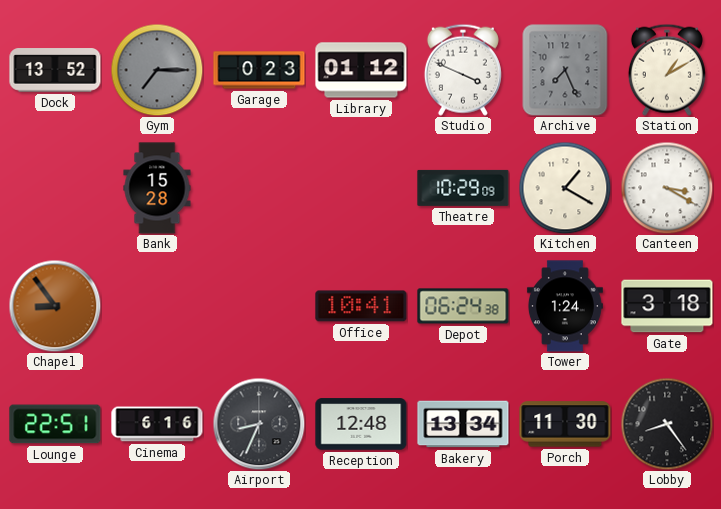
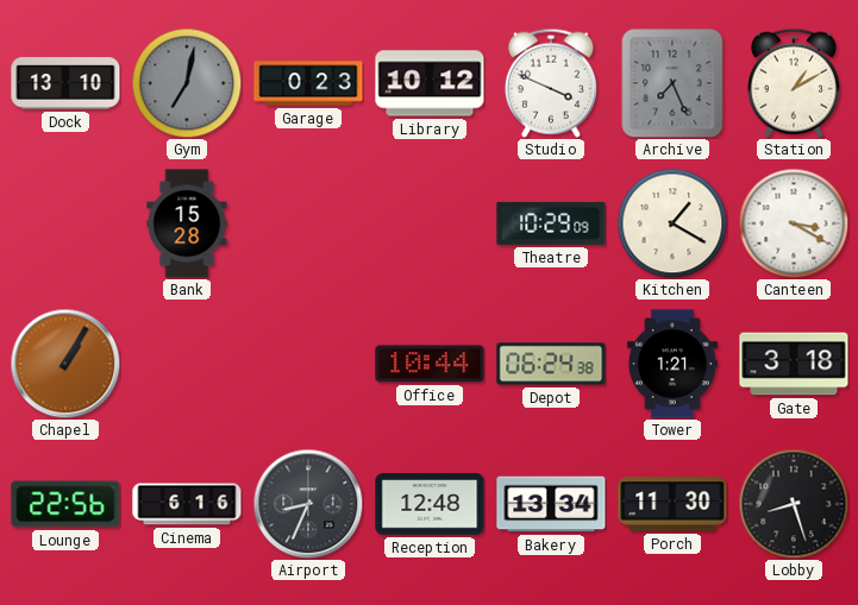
Dock: 13:52 -> 13:10 (65, 83)
Gym: 7:15 -> 7:02 (187, 83)
Library: 01:12 -> 10:12 (430, 83)
Chapel: 8:54 -> 1:05 (65, 364)
Office: 10:41 -> 10:44 (430, 364)
Tower: 1:24 -> 1:21 (672, 364)
Lounge: 22:51 -> 22:56 (65, 504)
Lobby: 8:24 -> 8:27 (794, 504)
